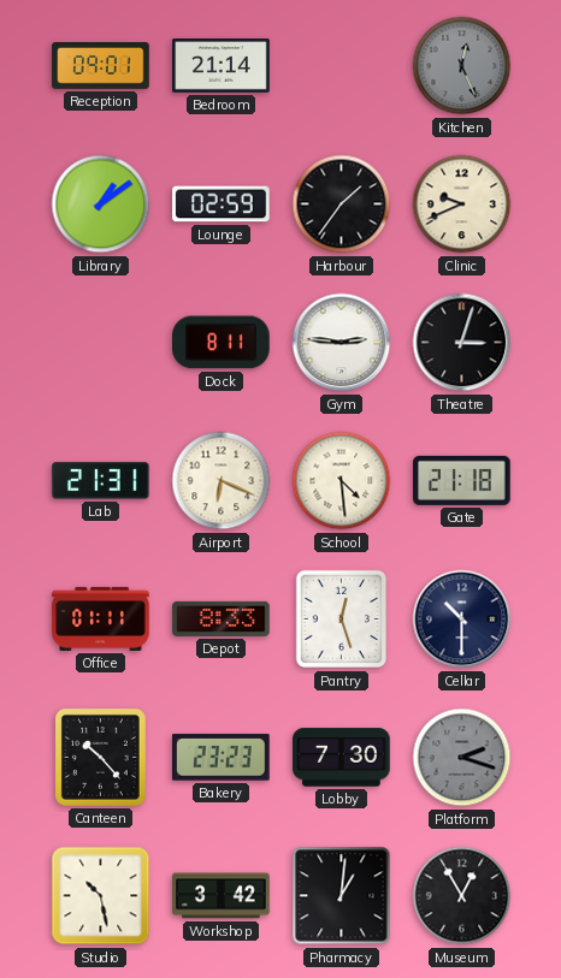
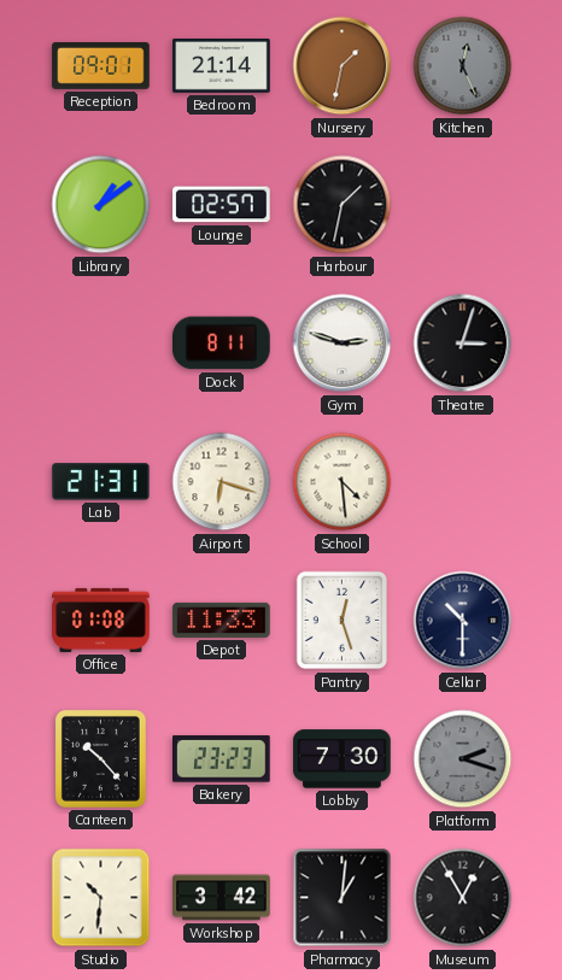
Nursery: none -> 1:32 (343, 66)
Lounge: 02:59 -> 02:57 (222, 205)
Harbour: 1:36 -> 1:32 (343, 205)
Clinic: 9:41 -> none (462, 205)
Gym: 2:46 -> 2:48 (343, 344)
Airport: 6:19 -> 6:18 (222, 482)
Gate: 21:18 -> none (462, 480)
Office: 01:11 -> 01:08 (101, 620)
Depot: 8:33 -> 11:33 (222, 620)
Studio: 10:28 -> 10:31 (101, 898)
